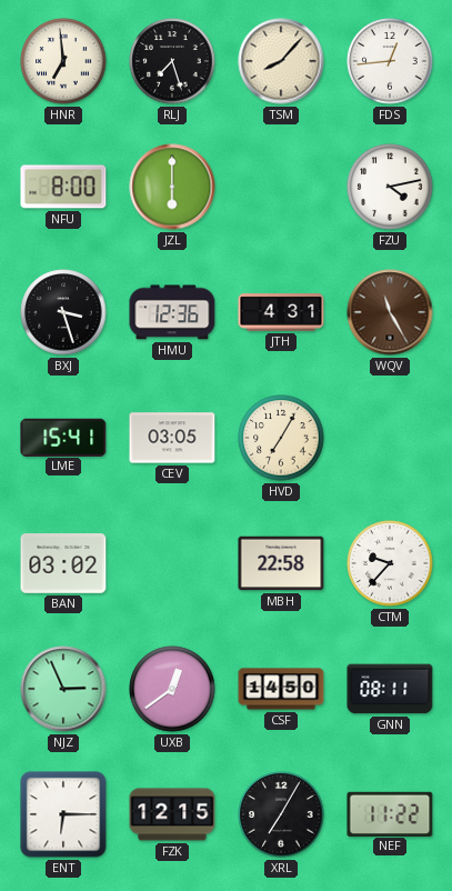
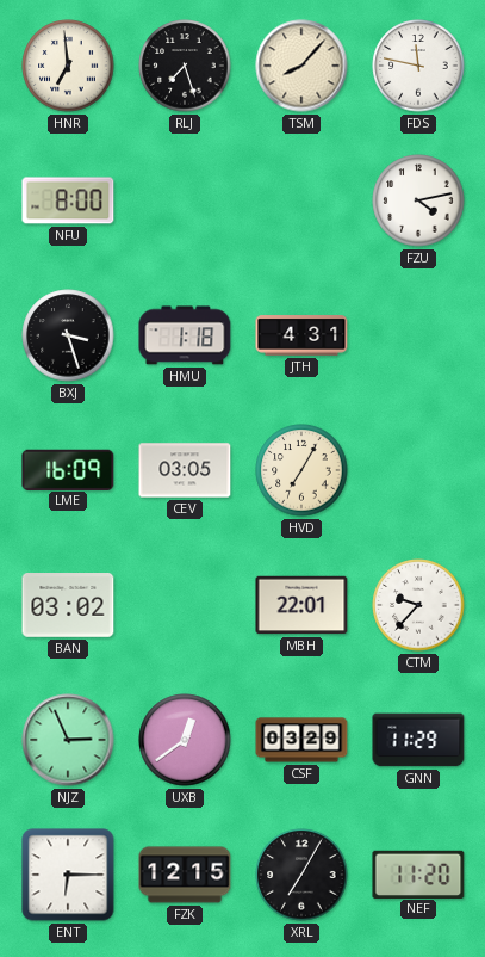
FDS: 12:44 -> 11:47 (418, 66)
JZL: 6:00 -> none (172, 187)
HMU: 12:36 -> 1:18 (185, 335)
WQV: 11:25 -> none (390, 312)
LME: 15:41 -> 16:09 (68, 469)
MBH: 22:58 -> 22:01 (301, 605)
CSF: 14:50 -> 03:29 (301, 740)
GNN: 08:11 -> 11:29 (418, 740)
NEF: 11:22 -> 11:20 (418, 873)
